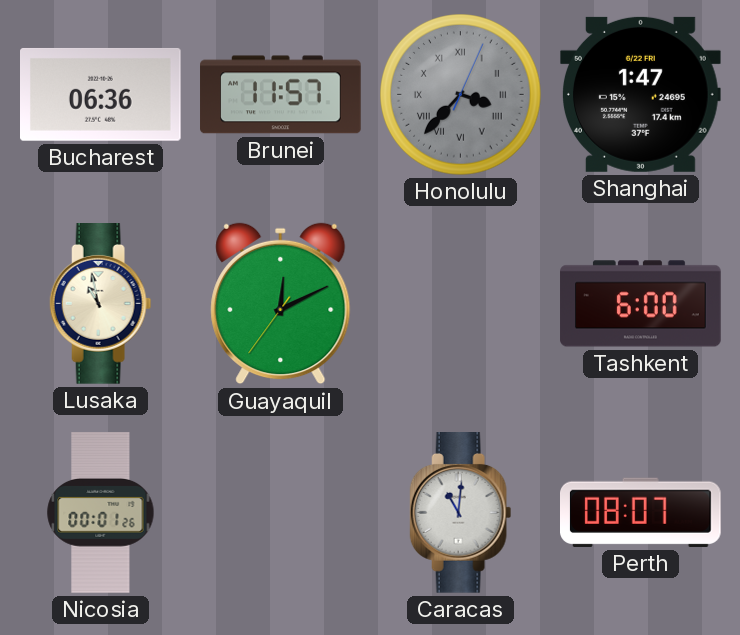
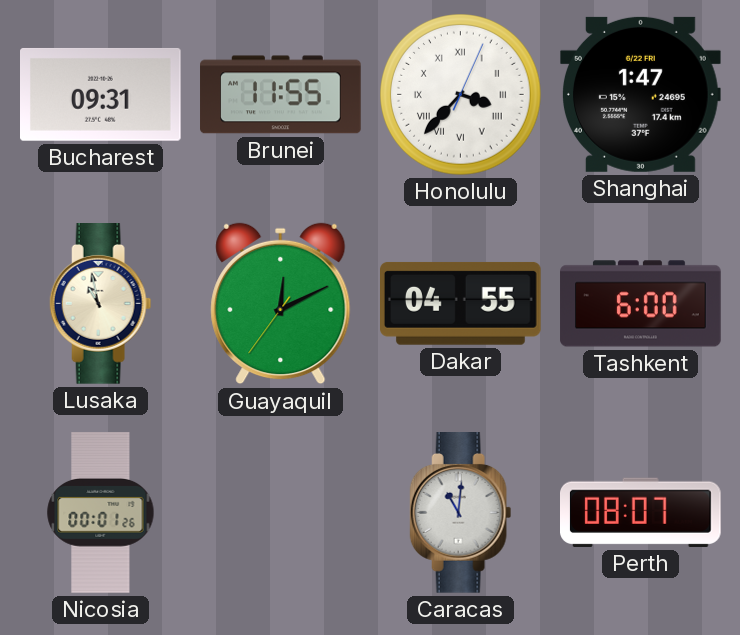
Bucharest: 06:36 -> 09:31 (101, 94)
Brunei: 11:57 -> 11:55 (281, 95)
Honolulu dial: grey -> white (461, 95)
Dakar: none -> 04:55 (461, 303)
